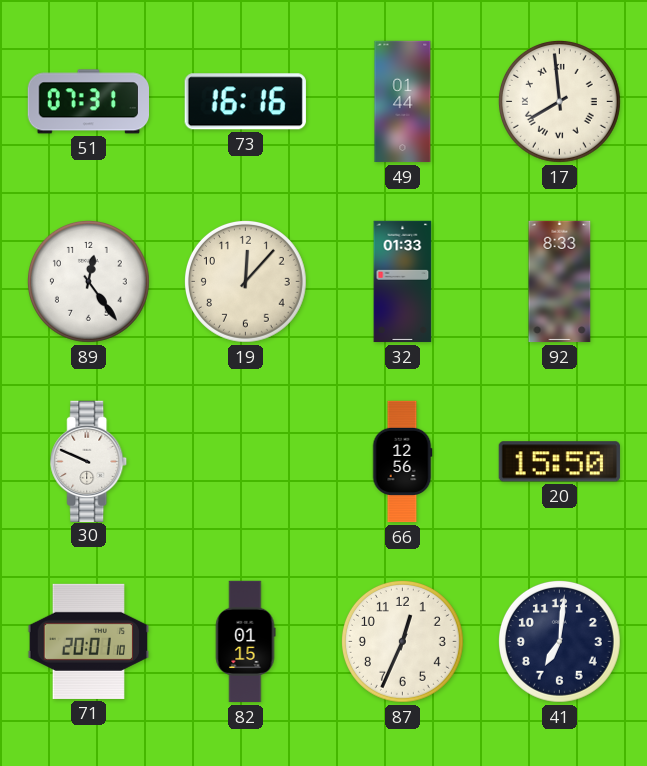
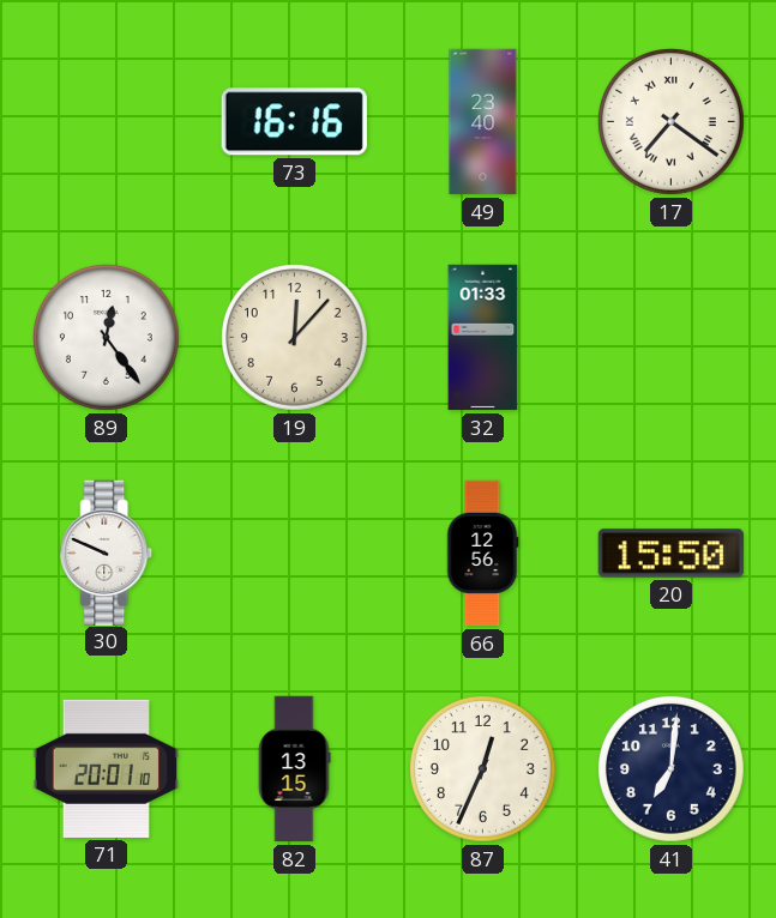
51: 07:31 -> none (88, 102)
49: 01:44 -> 23:40 (483, 122)
17: 7:59 -> 7:21 (670, 121)
92: 8:33 -> none (560, 282)
82: 01:15 -> 13:15 (294, 769)
